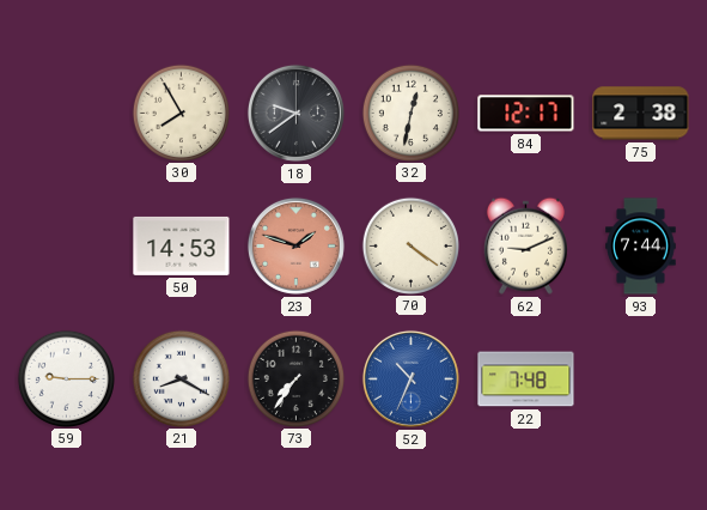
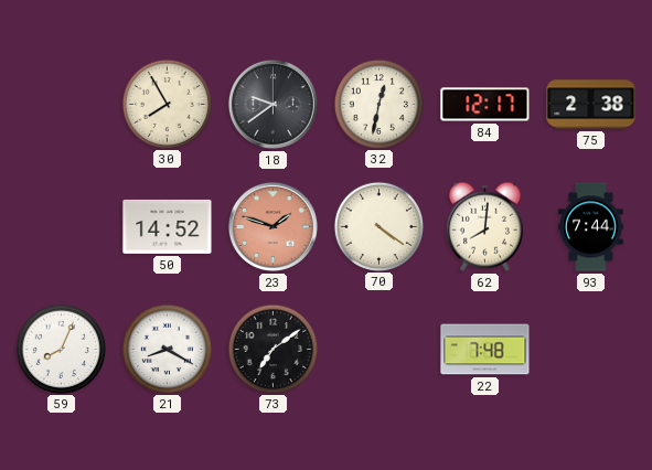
50: 14:53 -> 14:52 (168, 226)
62: 9:11 -> 8:01 (484, 226)
59: 9:15 -> 8:04 (61, 349)
73: 7:36 -> 7:09 (272, 349)
52: 10:34 -> none (410, 378)
